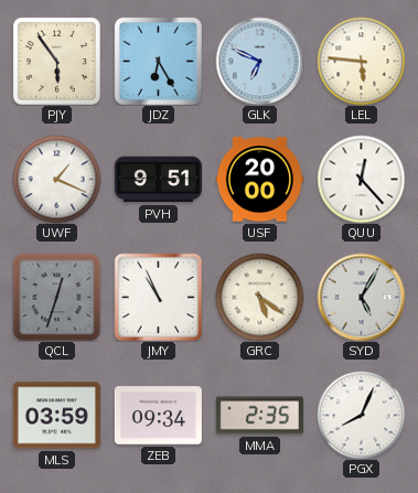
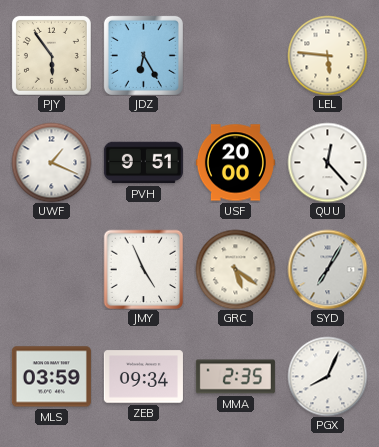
GLK: 6:49 -> none (259, 61)
QCL: 12:33 -> none (56, 297)
JMY: 10:56 -> 4:56 (143, 269)
SYD: 5:05 -> 7:05 (327, 269)
